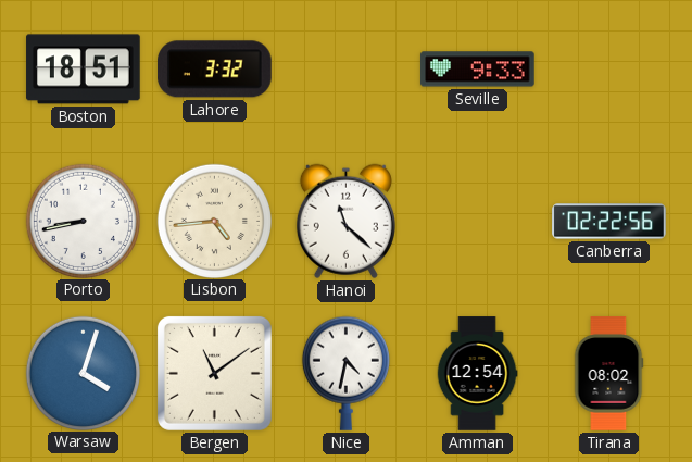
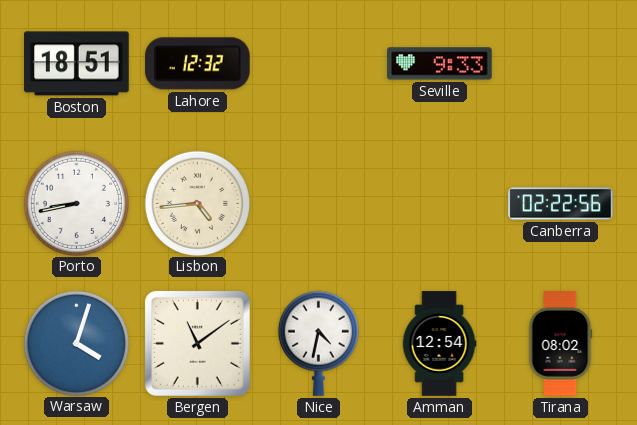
Lahore: 3:32 -> 12:32 (198, 64)
Hanoi: 11:22 -> none (345, 221)
